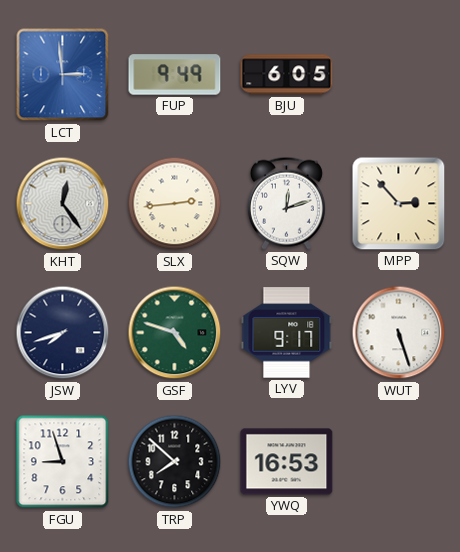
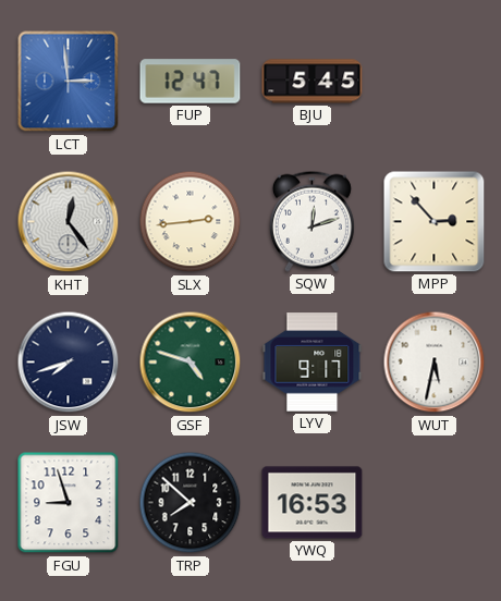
FUP: 9:49 -> 12:47 (191, 82)
BJU: 6:05 -> 5:45 (313, 82)
WUT: 5:27 -> 5:32 (435, 363)
